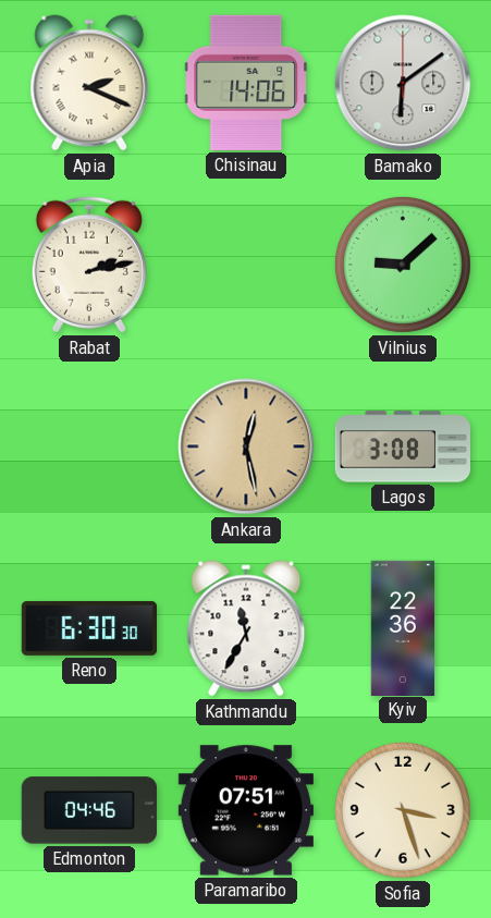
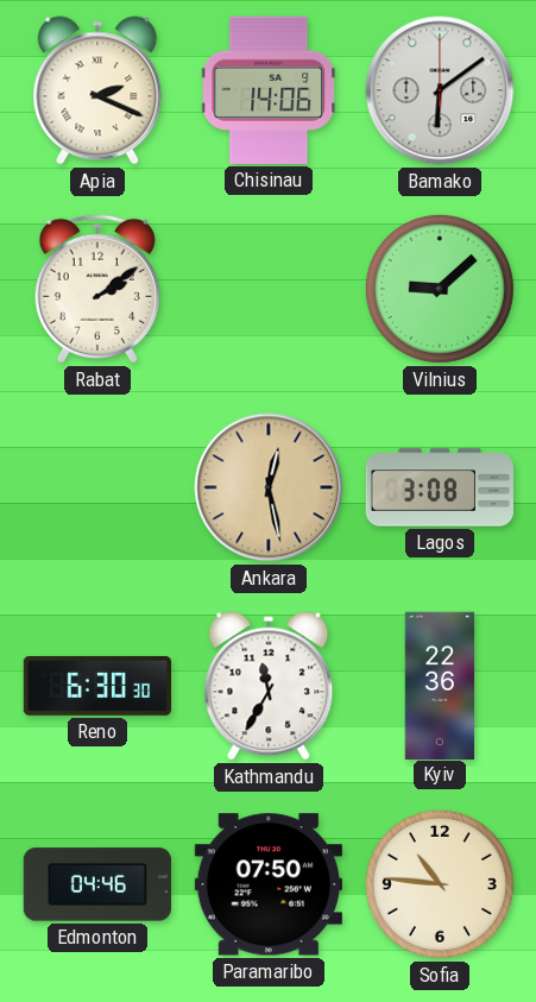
Rabat: 2:13 -> 2:09 (97, 289)
Paramaribo: 07:51 -> 07:50 (269, 884)
Sofia: 3:27 -> 10:46 (440, 884)
